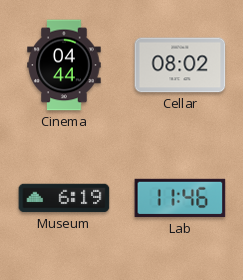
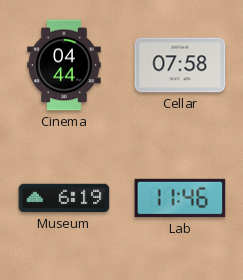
Cellar: 08:02 -> 07:58 (180, 65)
